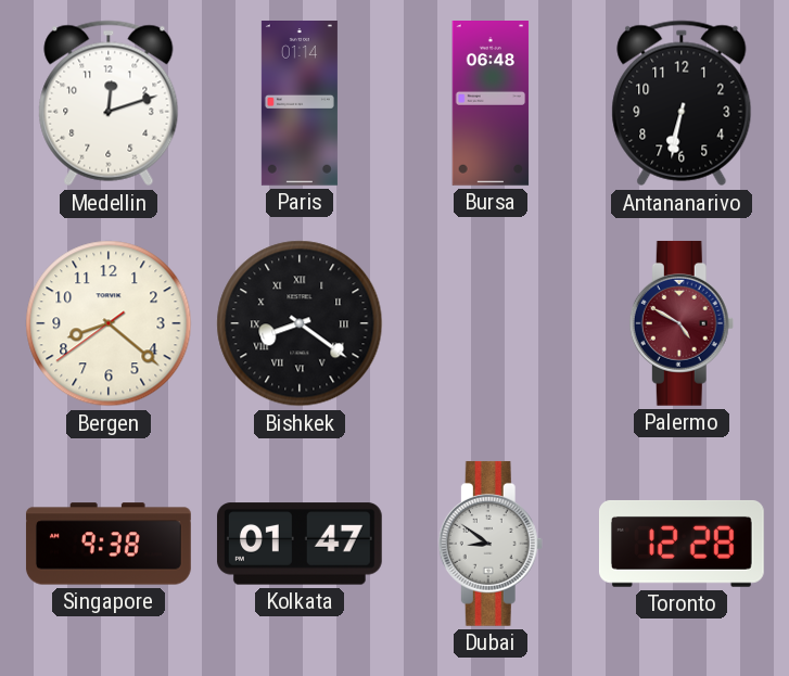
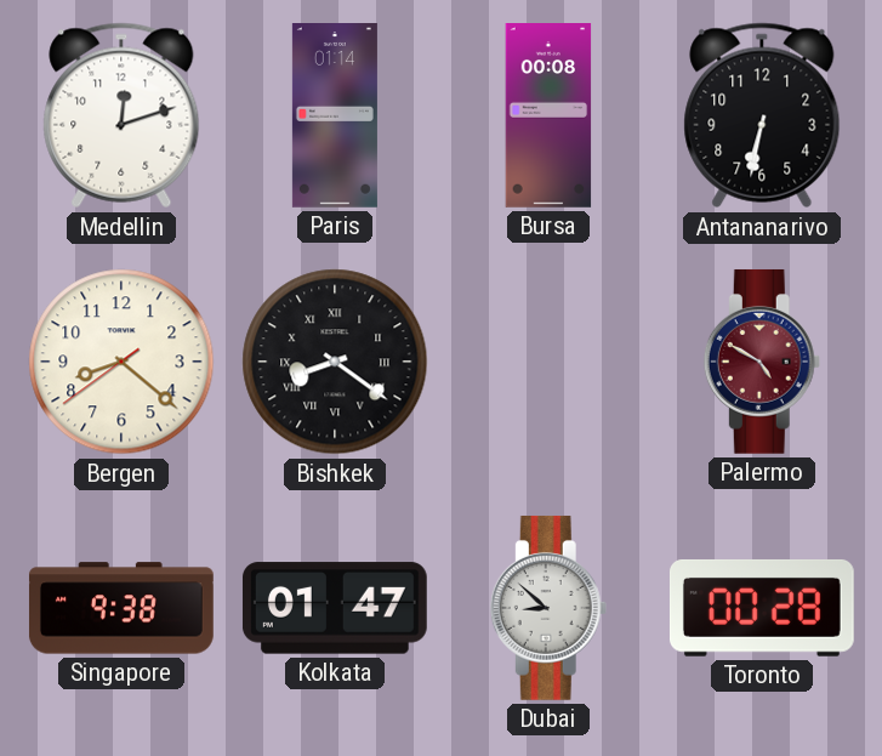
Bursa: 06:48 -> 00:08 (548, 116)
Dubai: 8:51 -> 8:52 (548, 608)
Toronto: 12:28 -> 00:28 (762, 608)
